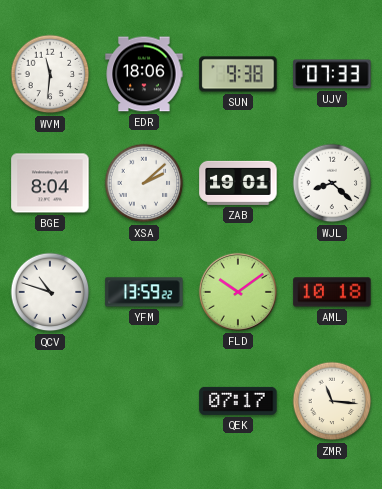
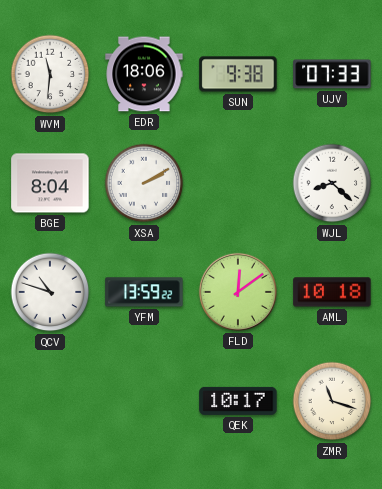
XSA: 2:08 -> 2:10 (144, 183)
ZAB: 19:01 -> none (238, 183)
FLD: 10:09 -> 12:09 (238, 292)
QEK: 07:17 -> 10:17 (238, 401)
ZMR: 11:16 -> 11:18 (332, 401)
